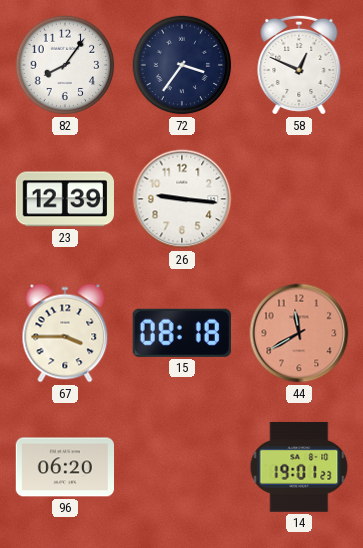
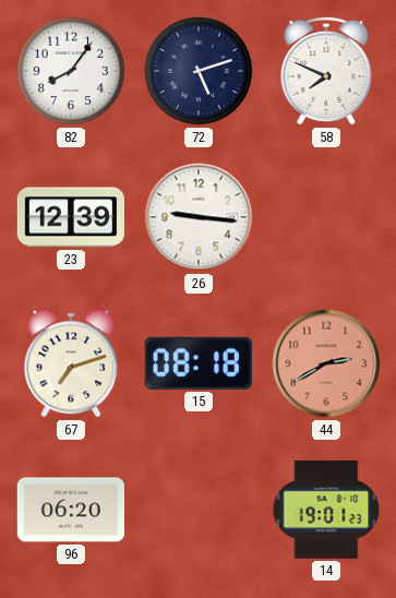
72: 3:36 -> 5:12 (199, 71)
58: 12:49 -> 7:49 (326, 71)
67: 3:45 -> 7:12 (71, 363)
44: 11:40 -> 2:40 (326, 363)
